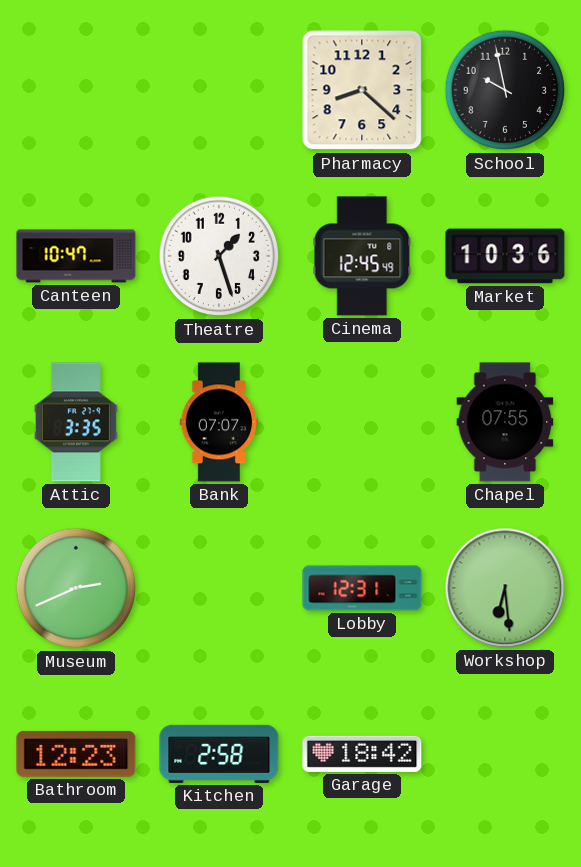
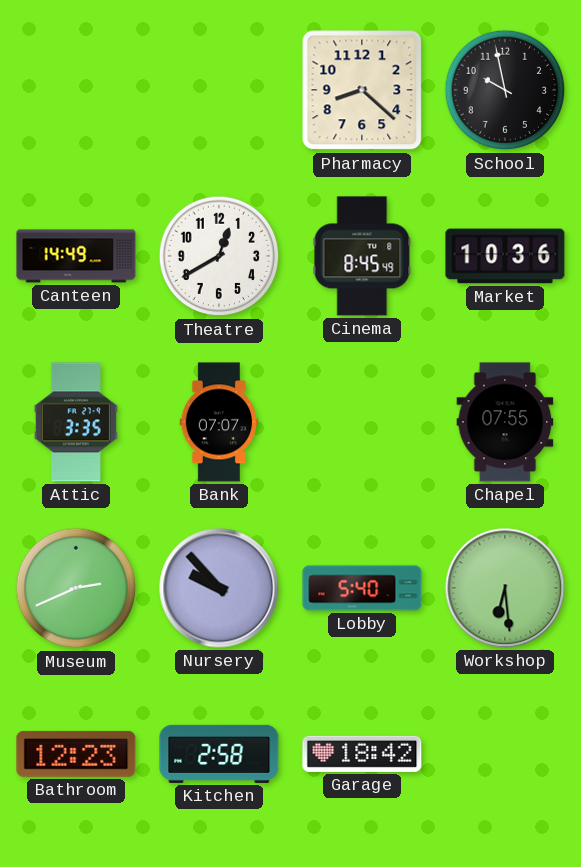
Canteen: 10:47 -> 14:49 (76, 256)
Theatre: 1:27 -> 12:40 (219, 256)
Cinema: 12:45 -> 8:45 (362, 256)
Nursery: none -> 9:53 (219, 588)
Lobby: 12:31 -> 5:40 (362, 588)
